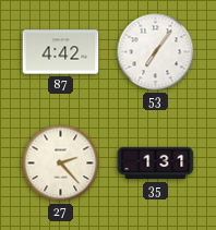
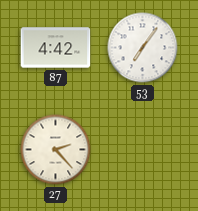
35: 1:31 -> none (156, 164)
